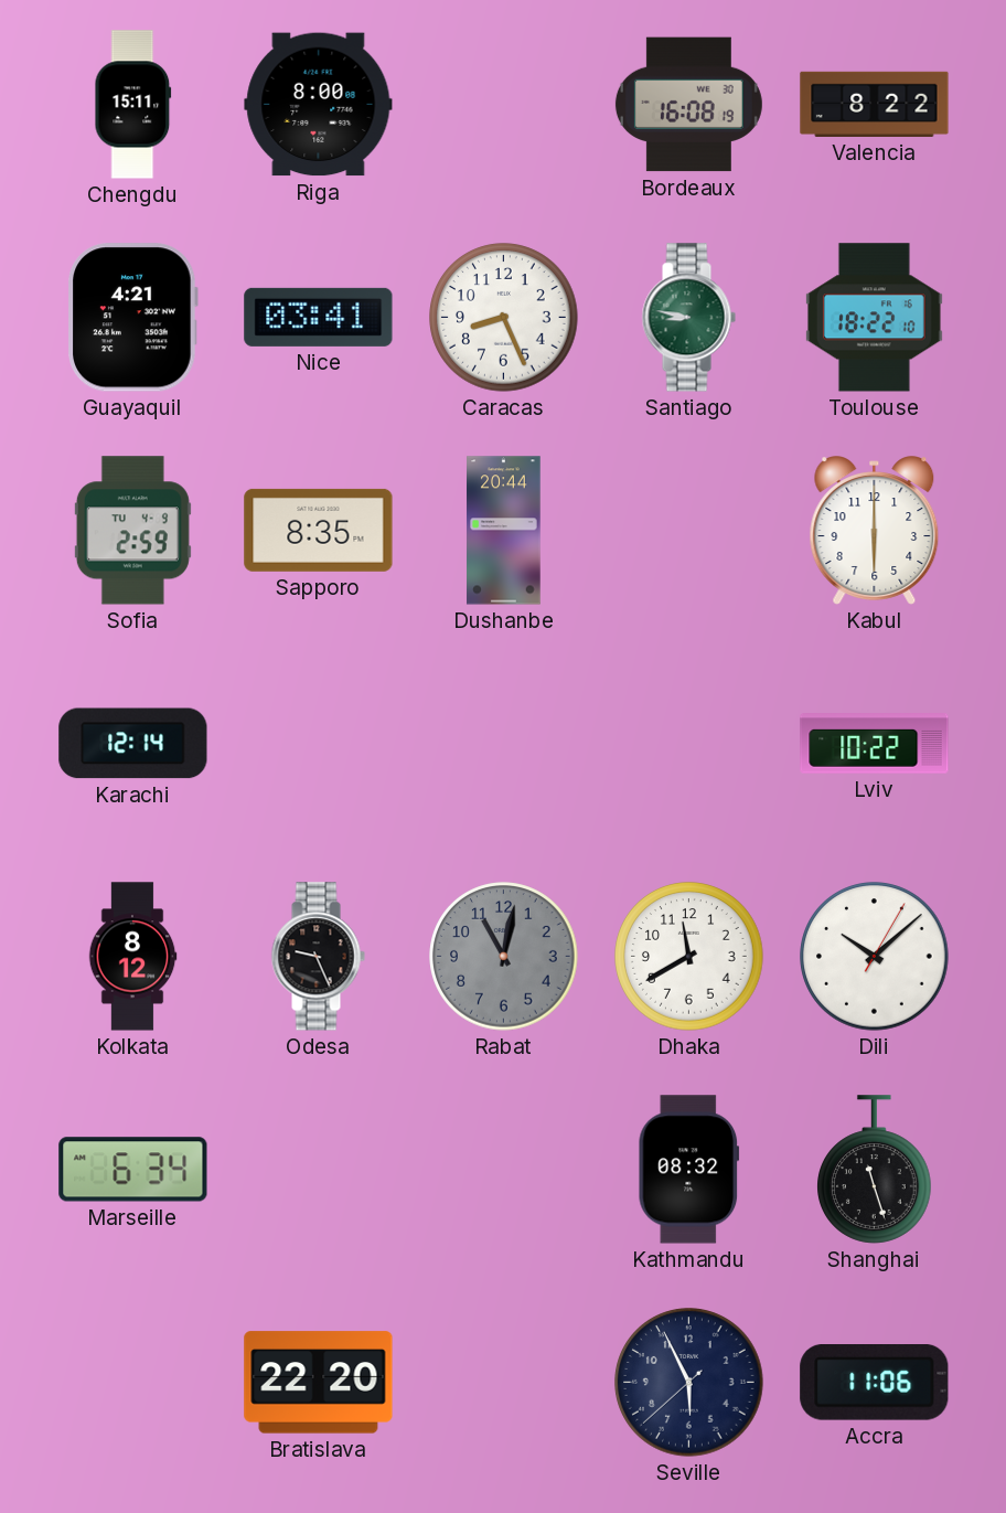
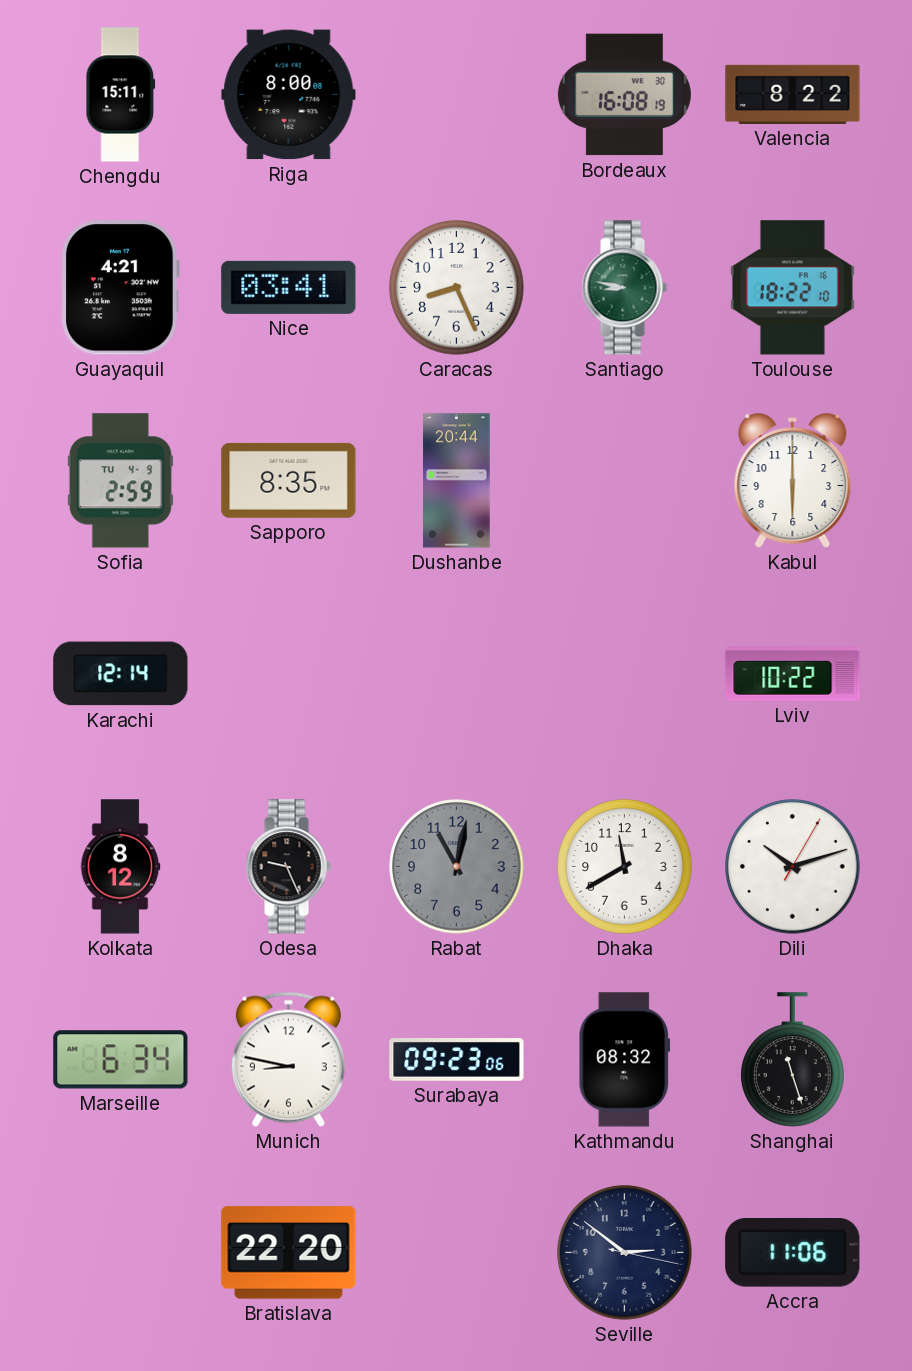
Dili: 10:08 -> 10:12 (793, 867)
Munich: none -> 8:47 (288, 1059)
Surabaya: none -> 09:23 (457, 1060)
Seville: 5:55 -> 2:51 (625, 1253)
